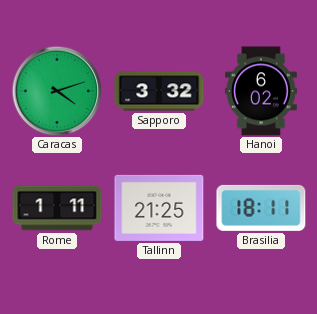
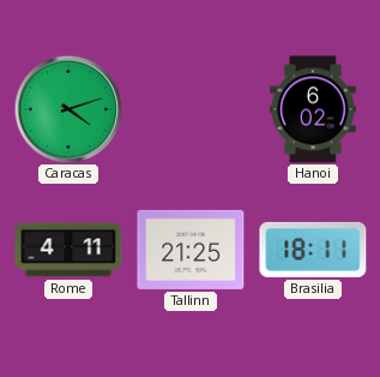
Sapporo: 3:32 -> none (159, 91)
Rome: 1:11 -> 4:11 (68, 250)
